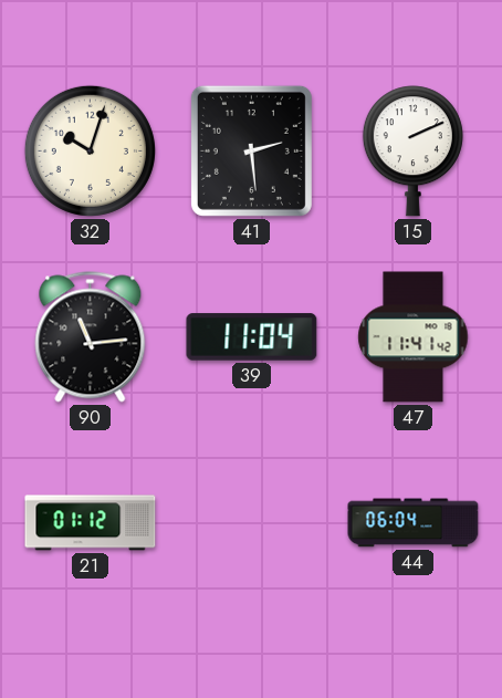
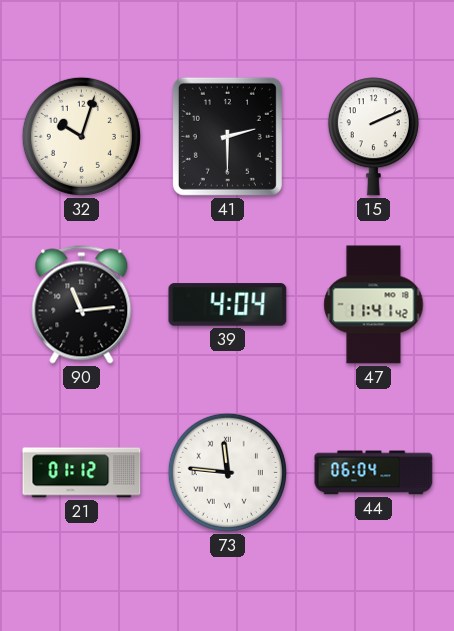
41: 2:29 -> 2:30 (227, 136)
39: 11:04 -> 4:04 (228, 305)
73: none -> 11:46 (227, 472)
